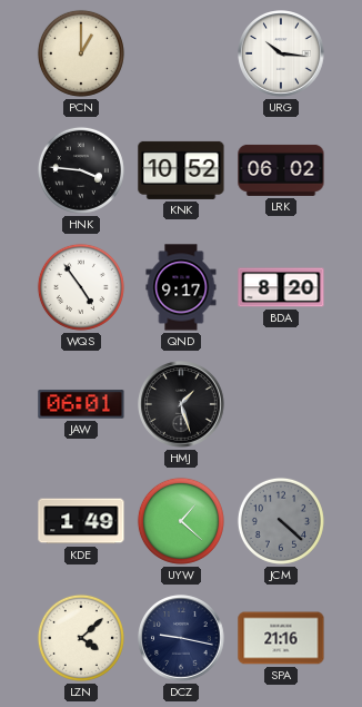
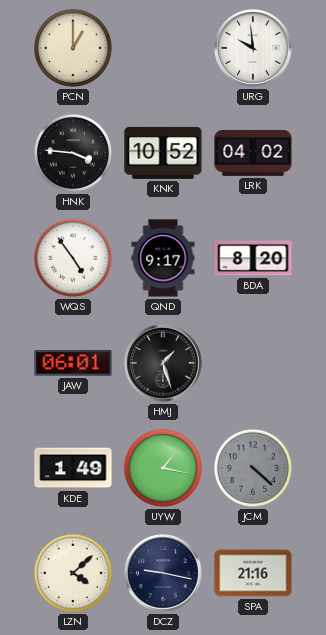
URG: 10:16 -> 9:59 (253, 48)
LRK: 06:02 -> 04:02 (253, 153)
UYW: 1:22 -> 1:17 (163, 468)
